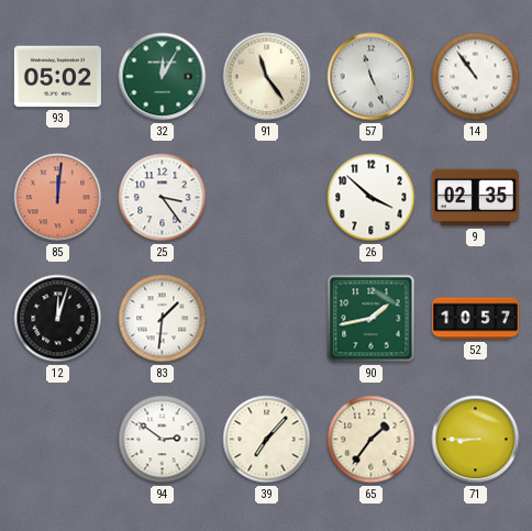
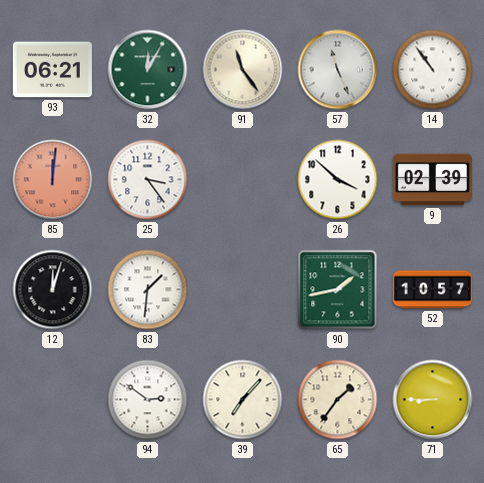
93: 05:02 -> 06:21 (52, 70)
9: 02:35 -> 02:39 (432, 180)
